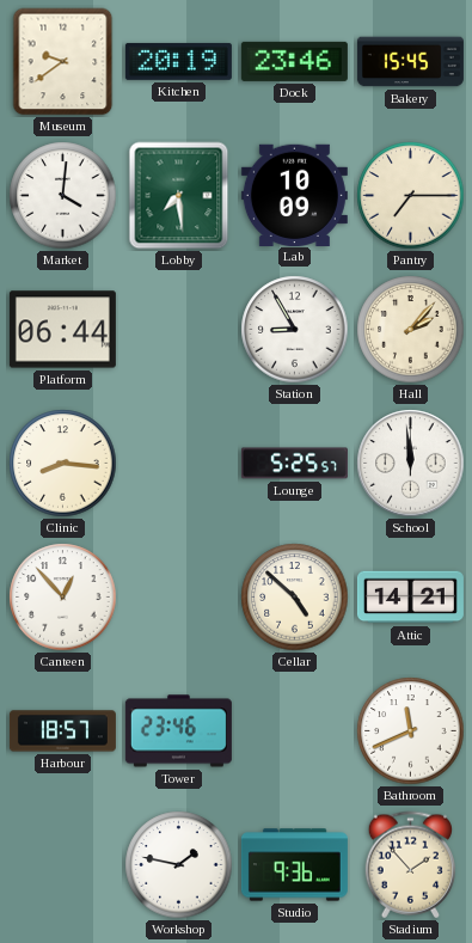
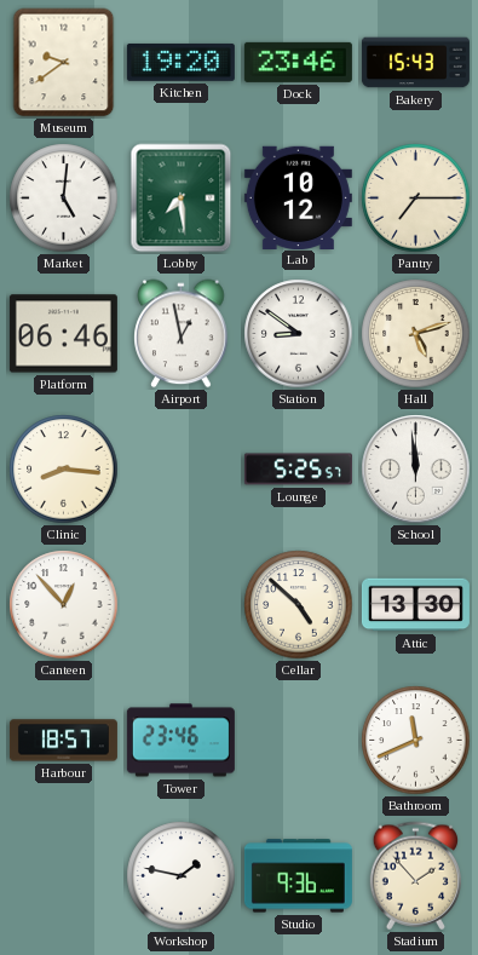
Kitchen: 20:19 -> 19:20 (180, 62)
Bakery: 15:45 -> 15:43 (415, 63)
Market: 4:01 -> 5:01 (64, 199)
Lab: 10:09 -> 10:12 (298, 197)
Platform: 06:44 -> 06:46 (63, 334)
Airport: none -> 12:58 (182, 334)
Station: 8:55 -> 8:51 (299, 334)
Hall: 2:07 -> 5:12 (416, 334)
Attic: 14:21 -> 13:30 (415, 605)
